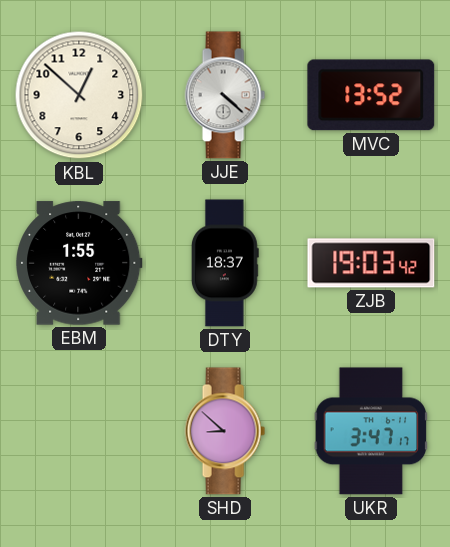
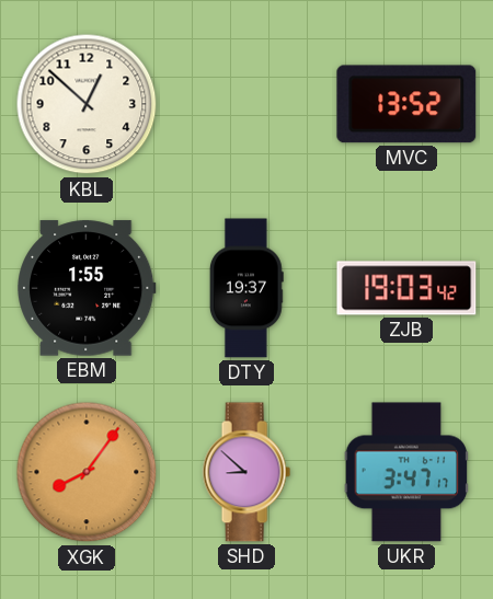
JJE: 4:22 -> none (225, 95)
DTY: 18:37 -> 19:37 (246, 288)
XGK: none -> 8:06 (87, 472)
